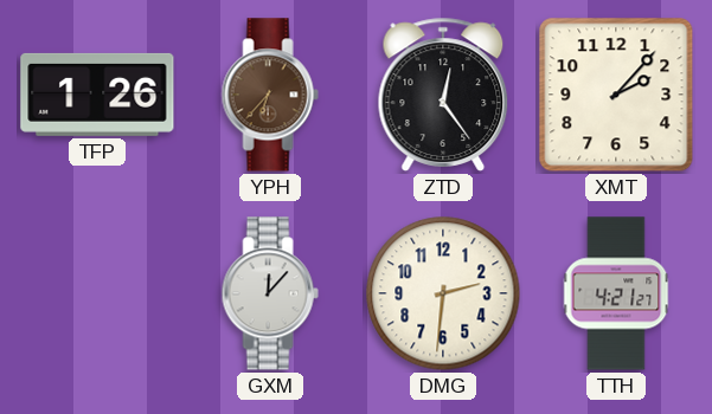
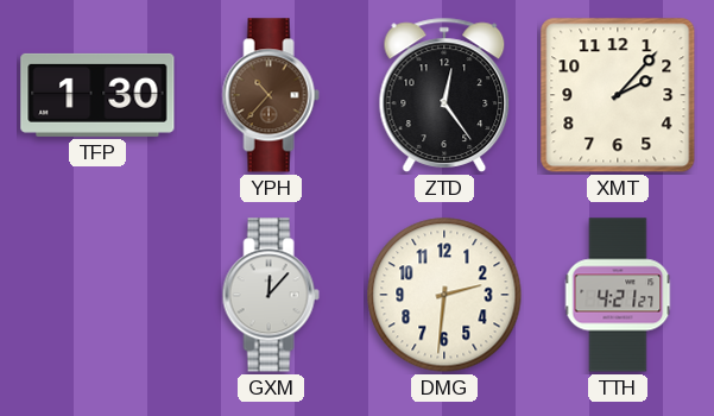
TFP: 1:26 -> 1:30 (97, 95)
YPH: 6:37 -> 10:37 (271, 95)
